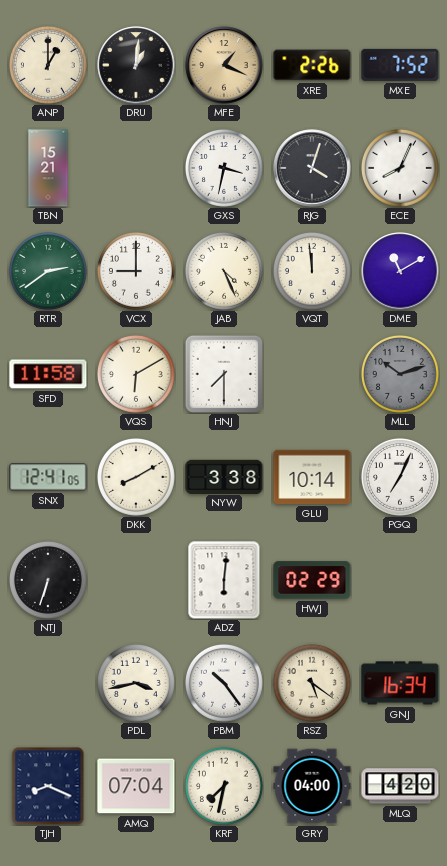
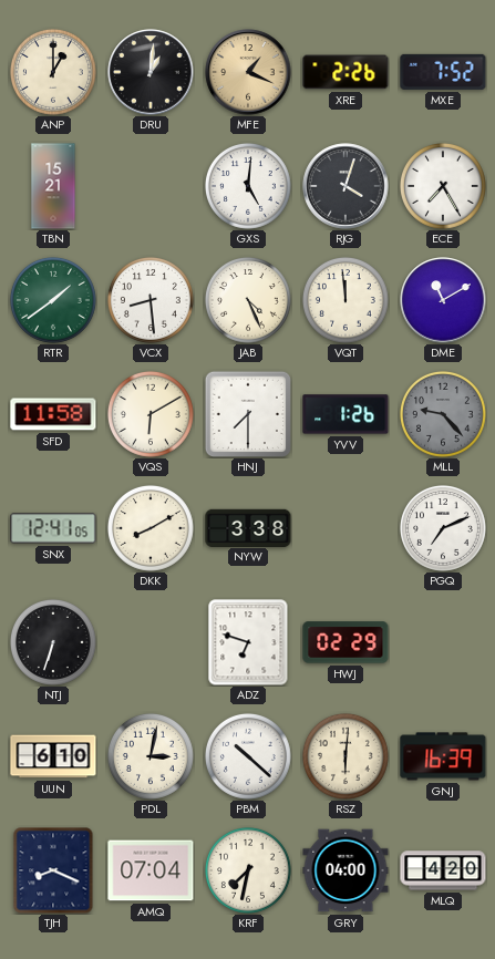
GXS: 3:32 -> 5:01 (248, 186)
ECE: 8:04 -> 7:25 (443, 186)
RTR: 2:39 -> 1:39 (53, 300)
VCX: 9:00 -> 8:29 (151, 300)
YVV: none -> 1:26 (346, 414)
MLL: 10:12 -> 9:23 (443, 414)
GLU: 10:14 -> none (312, 477)
PGQ: 7:04 -> 7:11 (443, 528)
ADZ: 6:01 -> 6:48 (248, 642)
UUN: none -> 6:10 (53, 756)
PDL: 3:43 -> 3:02 (151, 756)
PBM: 10:24 -> 10:22 (248, 756)
RSZ: 5:21 -> 6:01 (346, 756)
GNJ: 16:34 -> 16:39 (443, 756)
